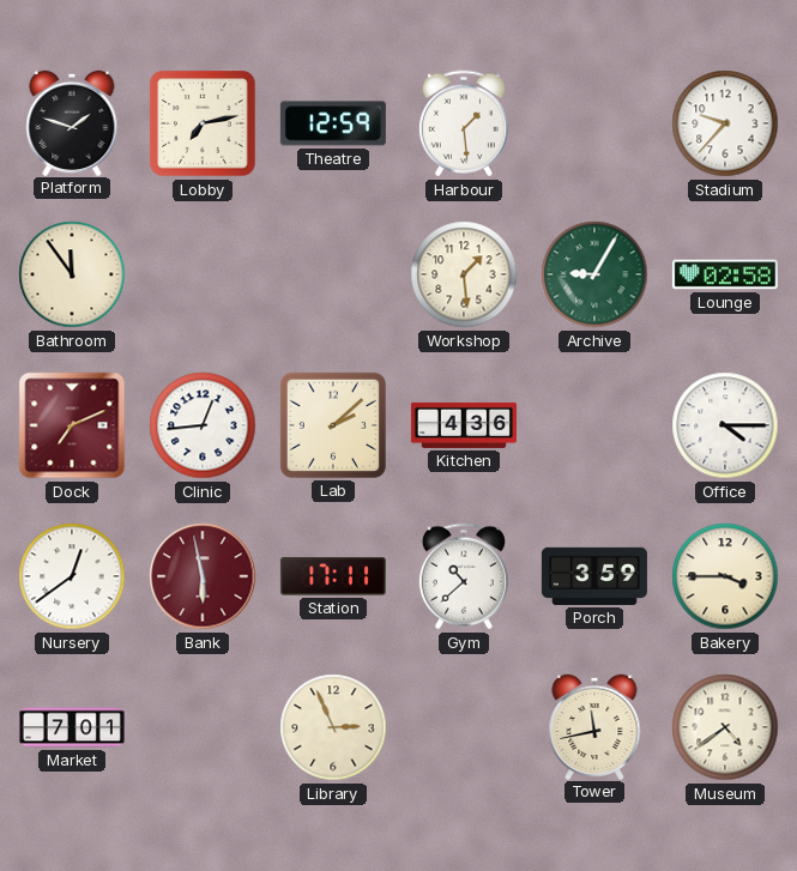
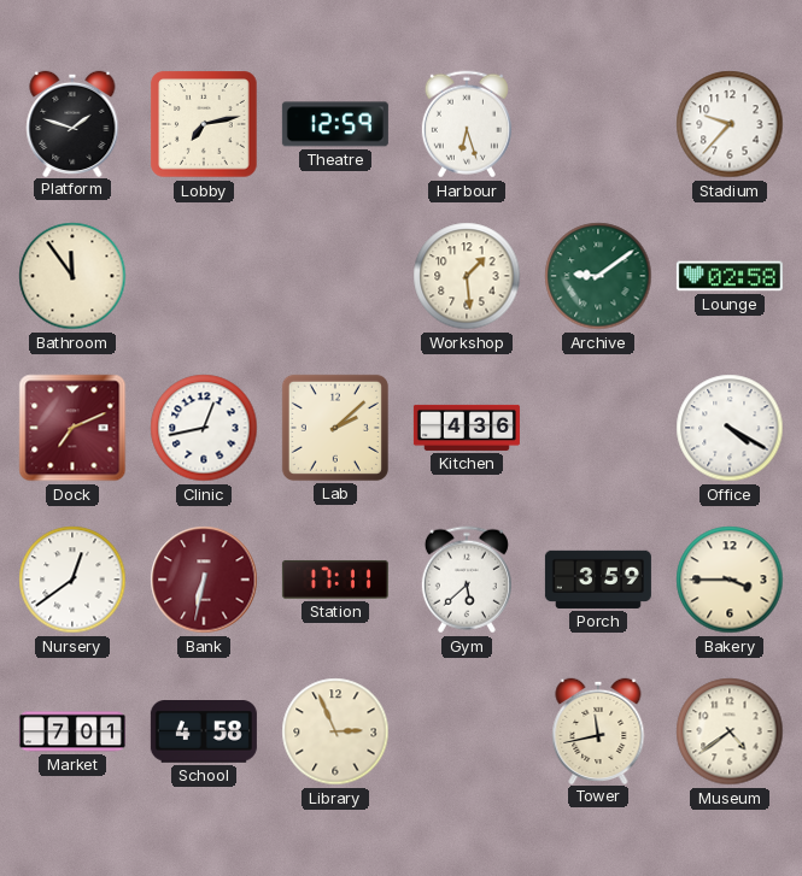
Harbour: 1:29 -> 6:27 (467, 124)
Archive: 9:05 -> 9:09 (598, 276)
Clinic: 12:44 -> 12:43 (204, 428)
Office: 4:15 -> 4:20 (730, 428)
Bank: 5:58 -> 6:32 (204, 580)
Gym: 10:38 -> 5:38 (467, 580)
School: none -> 4:58 (204, 733)
